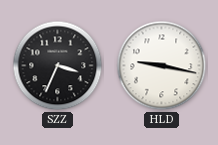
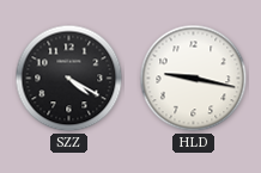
SZZ: 3:34 -> 4:20 (69, 79)
